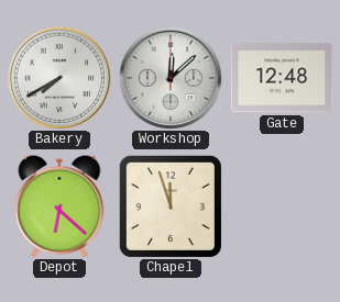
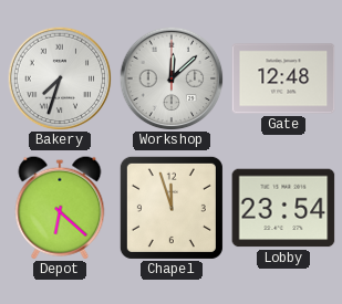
Bakery: 7:40 -> 7:33 (60, 78)
Lobby: none -> 23:54 (283, 208)
